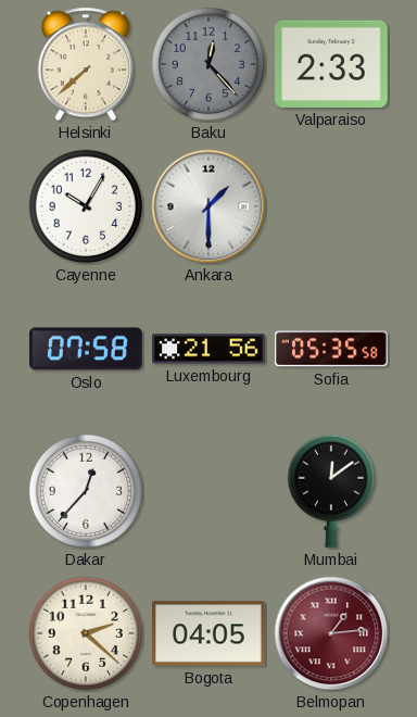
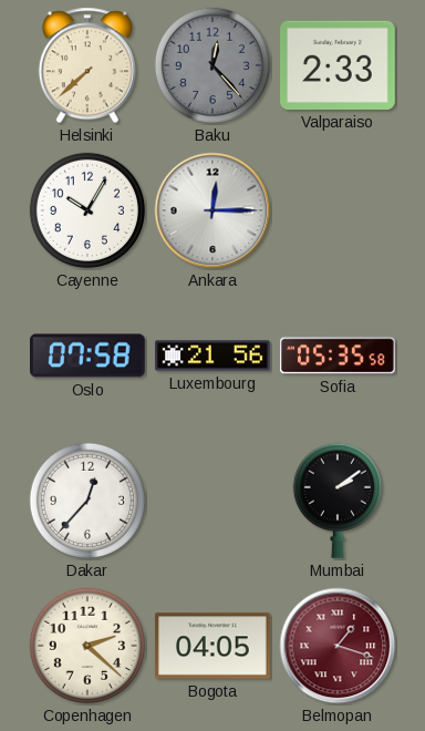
Ankara: 1:30 -> 12:15 (212, 210)
Mumbai: 12:09 -> 2:09 (338, 501)
Belmopan: 1:14 -> 1:18 (338, 646)
